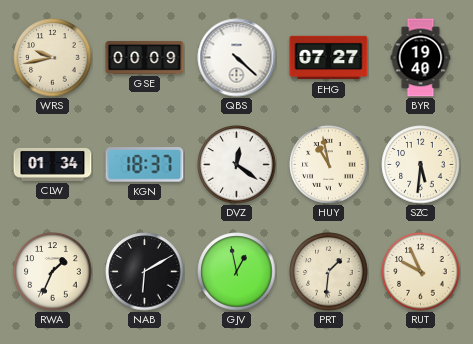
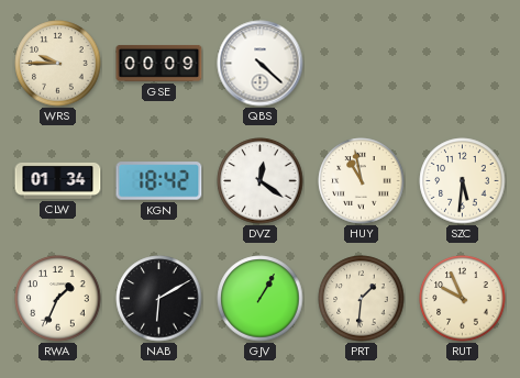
WRS: 9:43 -> 9:45 (58, 64)
EHG: 07:27 -> none (329, 58)
BYR: 19:40 -> none (421, 58)
KGN: 18:37 -> 18:42 (159, 181)
GJV: 12:58 -> 1:05 (261, 299)
